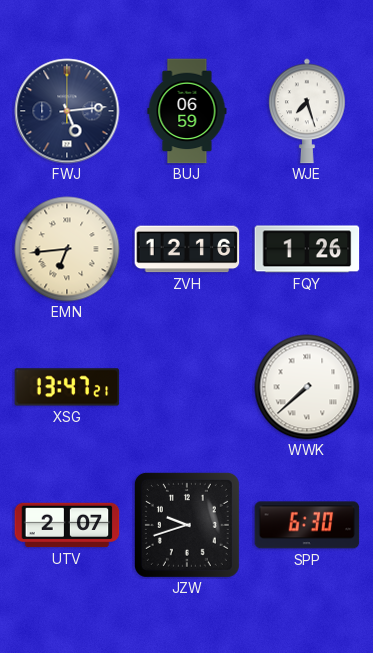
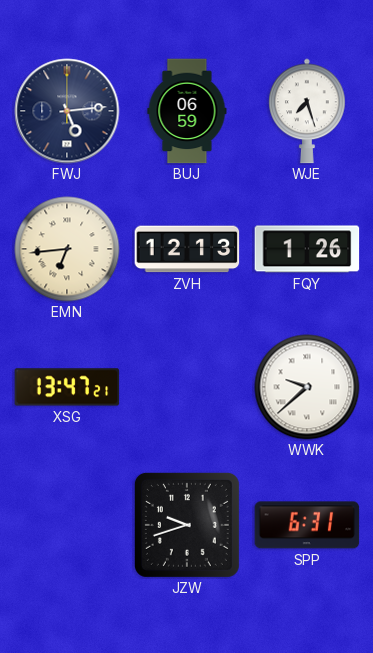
ZVH: 12:16 -> 12:13 (187, 249)
WWK: 7:38 -> 9:38 (307, 387)
UTV: 2:07 -> none (67, 525)
SPP: 6:30 -> 6:31 (307, 525)
